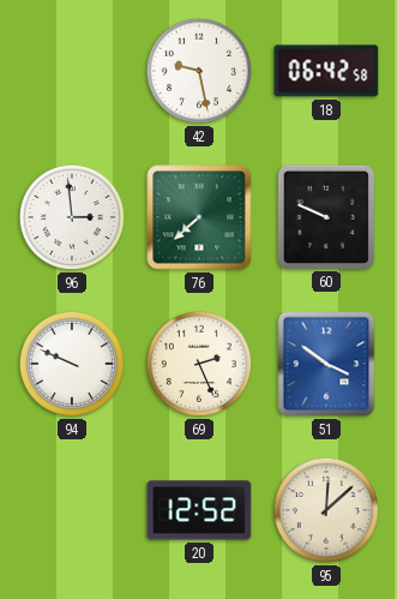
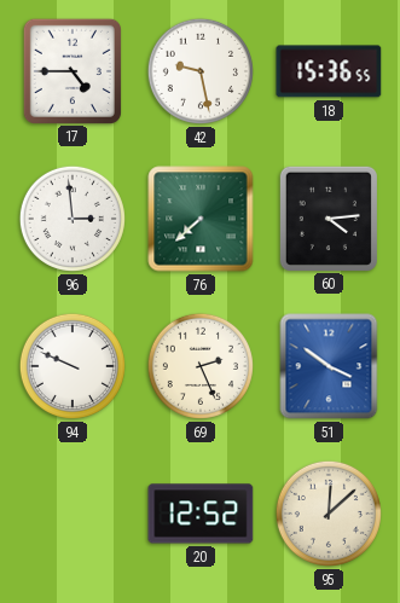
17: none -> 4:45 (73, 70)
18: 06:42 -> 15:36 (329, 71)
60: 9:49 -> 4:14 (329, 218)
